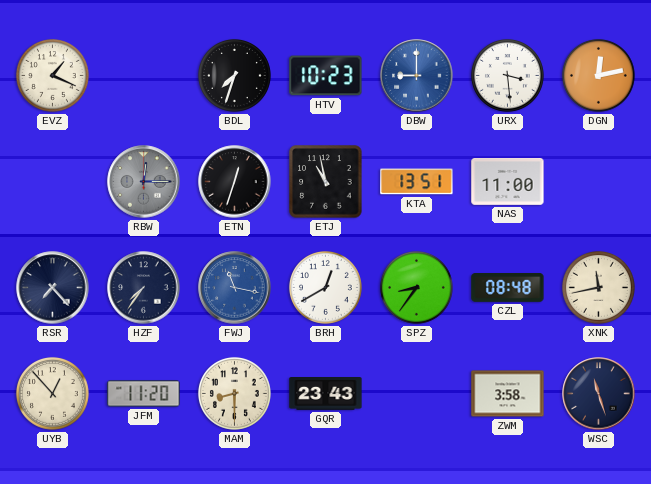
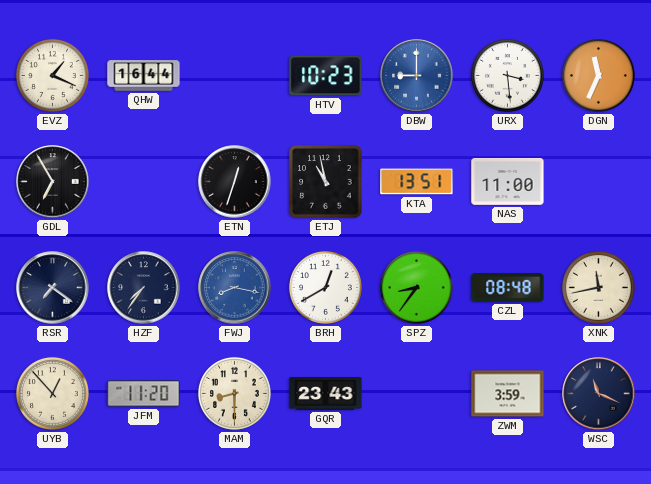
QHW: none -> 16:44 (144, 76)
BDL: 7:33 -> none (234, 75)
DGN: 12:13 -> 11:34 (598, 75)
GDL: none -> 6:55 (53, 182)
RBW: 12:15 -> none (144, 182)
RSR: 7:23 -> 7:21 (53, 288)
FWJ: 11:17 -> 8:17 (235, 288)
ZWM: 3:58 -> 3:59 (508, 394)
WSC: 11:27 -> 11:19 (599, 394)
